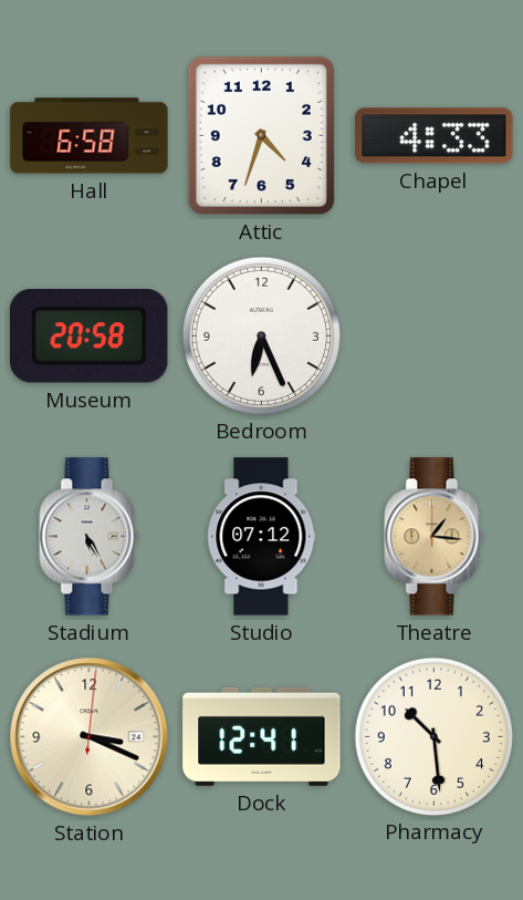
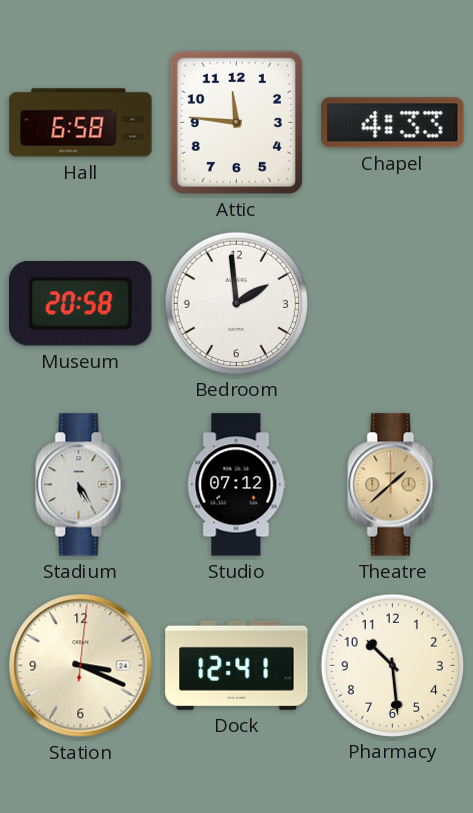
Attic: 4:33 -> 11:46 (236, 122)
Bedroom: 6:26 -> 1:59 (236, 303)
Theatre: 1:16 -> 1:38 (393, 485)
